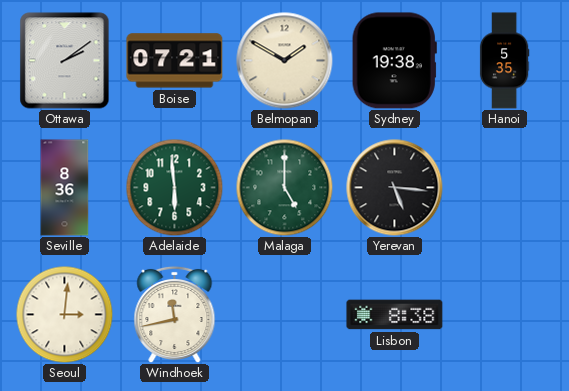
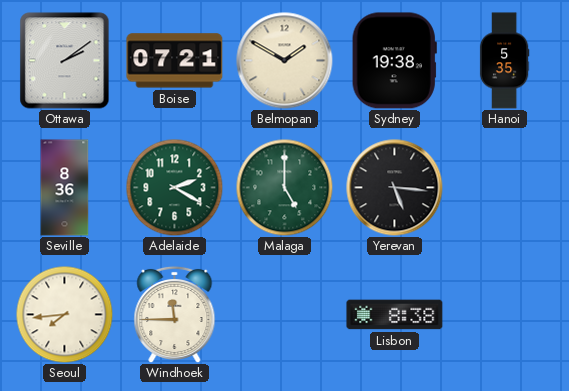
Adelaide: 5:59 -> 2:20 (174, 187)
Seoul: 3:01 -> 7:44 (64, 314)
Windhoek: 11:43 -> 11:45 (175, 314)
